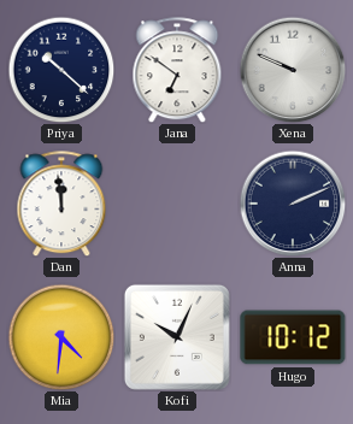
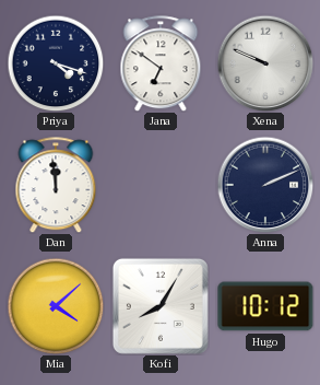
Priya: 10:22 -> 4:18 (56, 63)
Mia: 4:31 -> 4:08 (56, 306)
Kofi: 10:04 -> 8:05 (161, 306)
